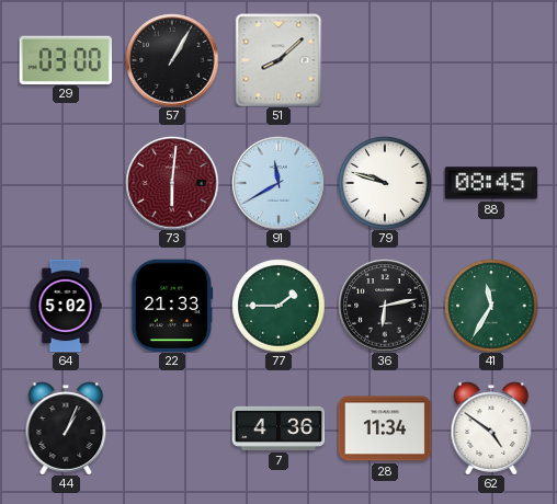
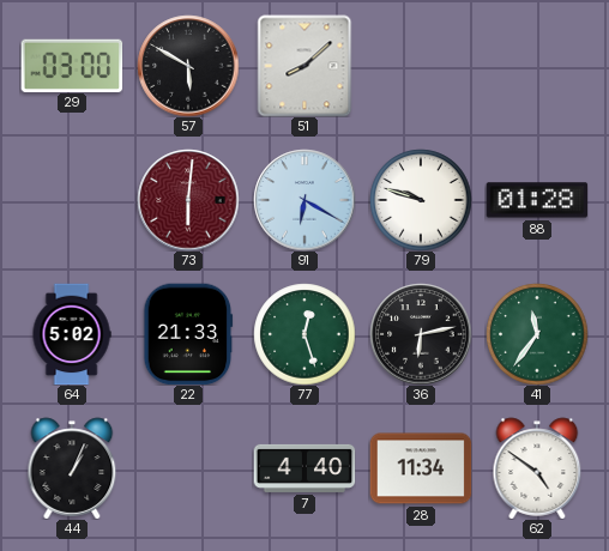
57: 1:05 -> 5:50 (188, 66)
91: 11:40 -> 6:20 (304, 200)
88: 08:45 -> 01:28 (537, 200)
77: 1:45 -> 12:27 (304, 334)
41: 11:35 -> 11:36 (537, 334)
7: 4:36 -> 4:40 (304, 468)
